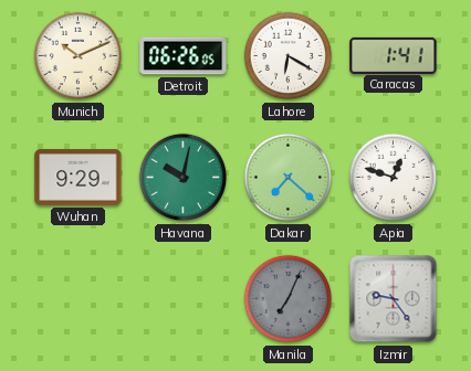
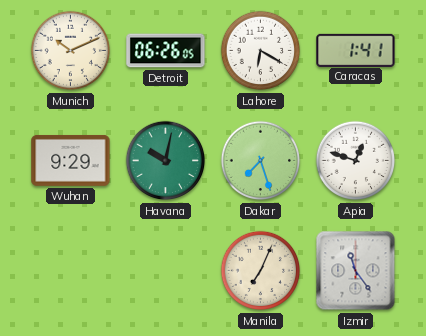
Dakar: 7:22 -> 7:27 (261, 161)
Manila dial: grey -> cream (261, 271)
Izmir: 9:24 -> 11:24 (356, 271)
